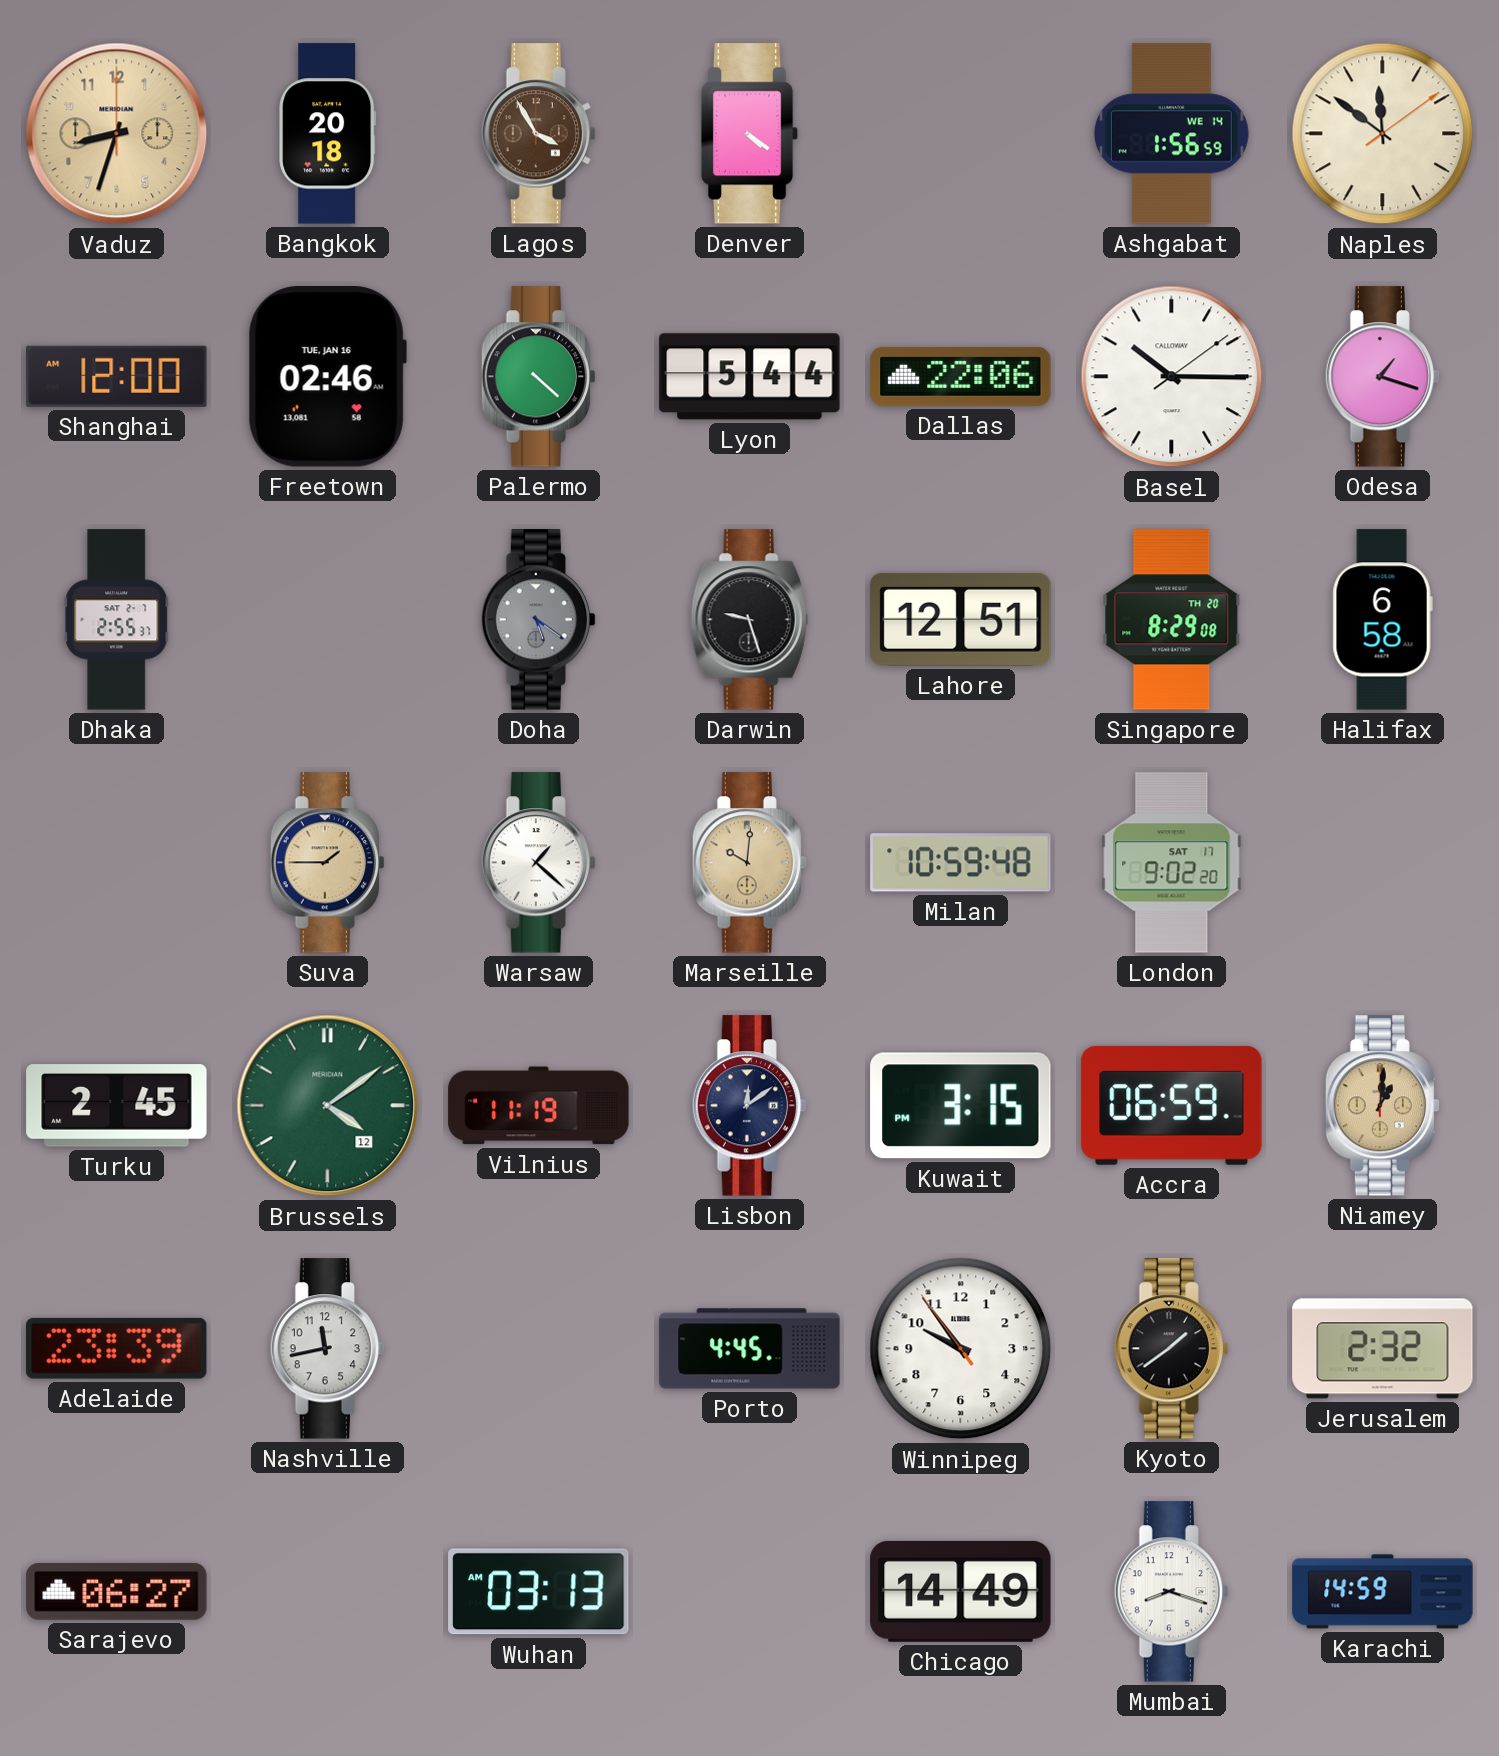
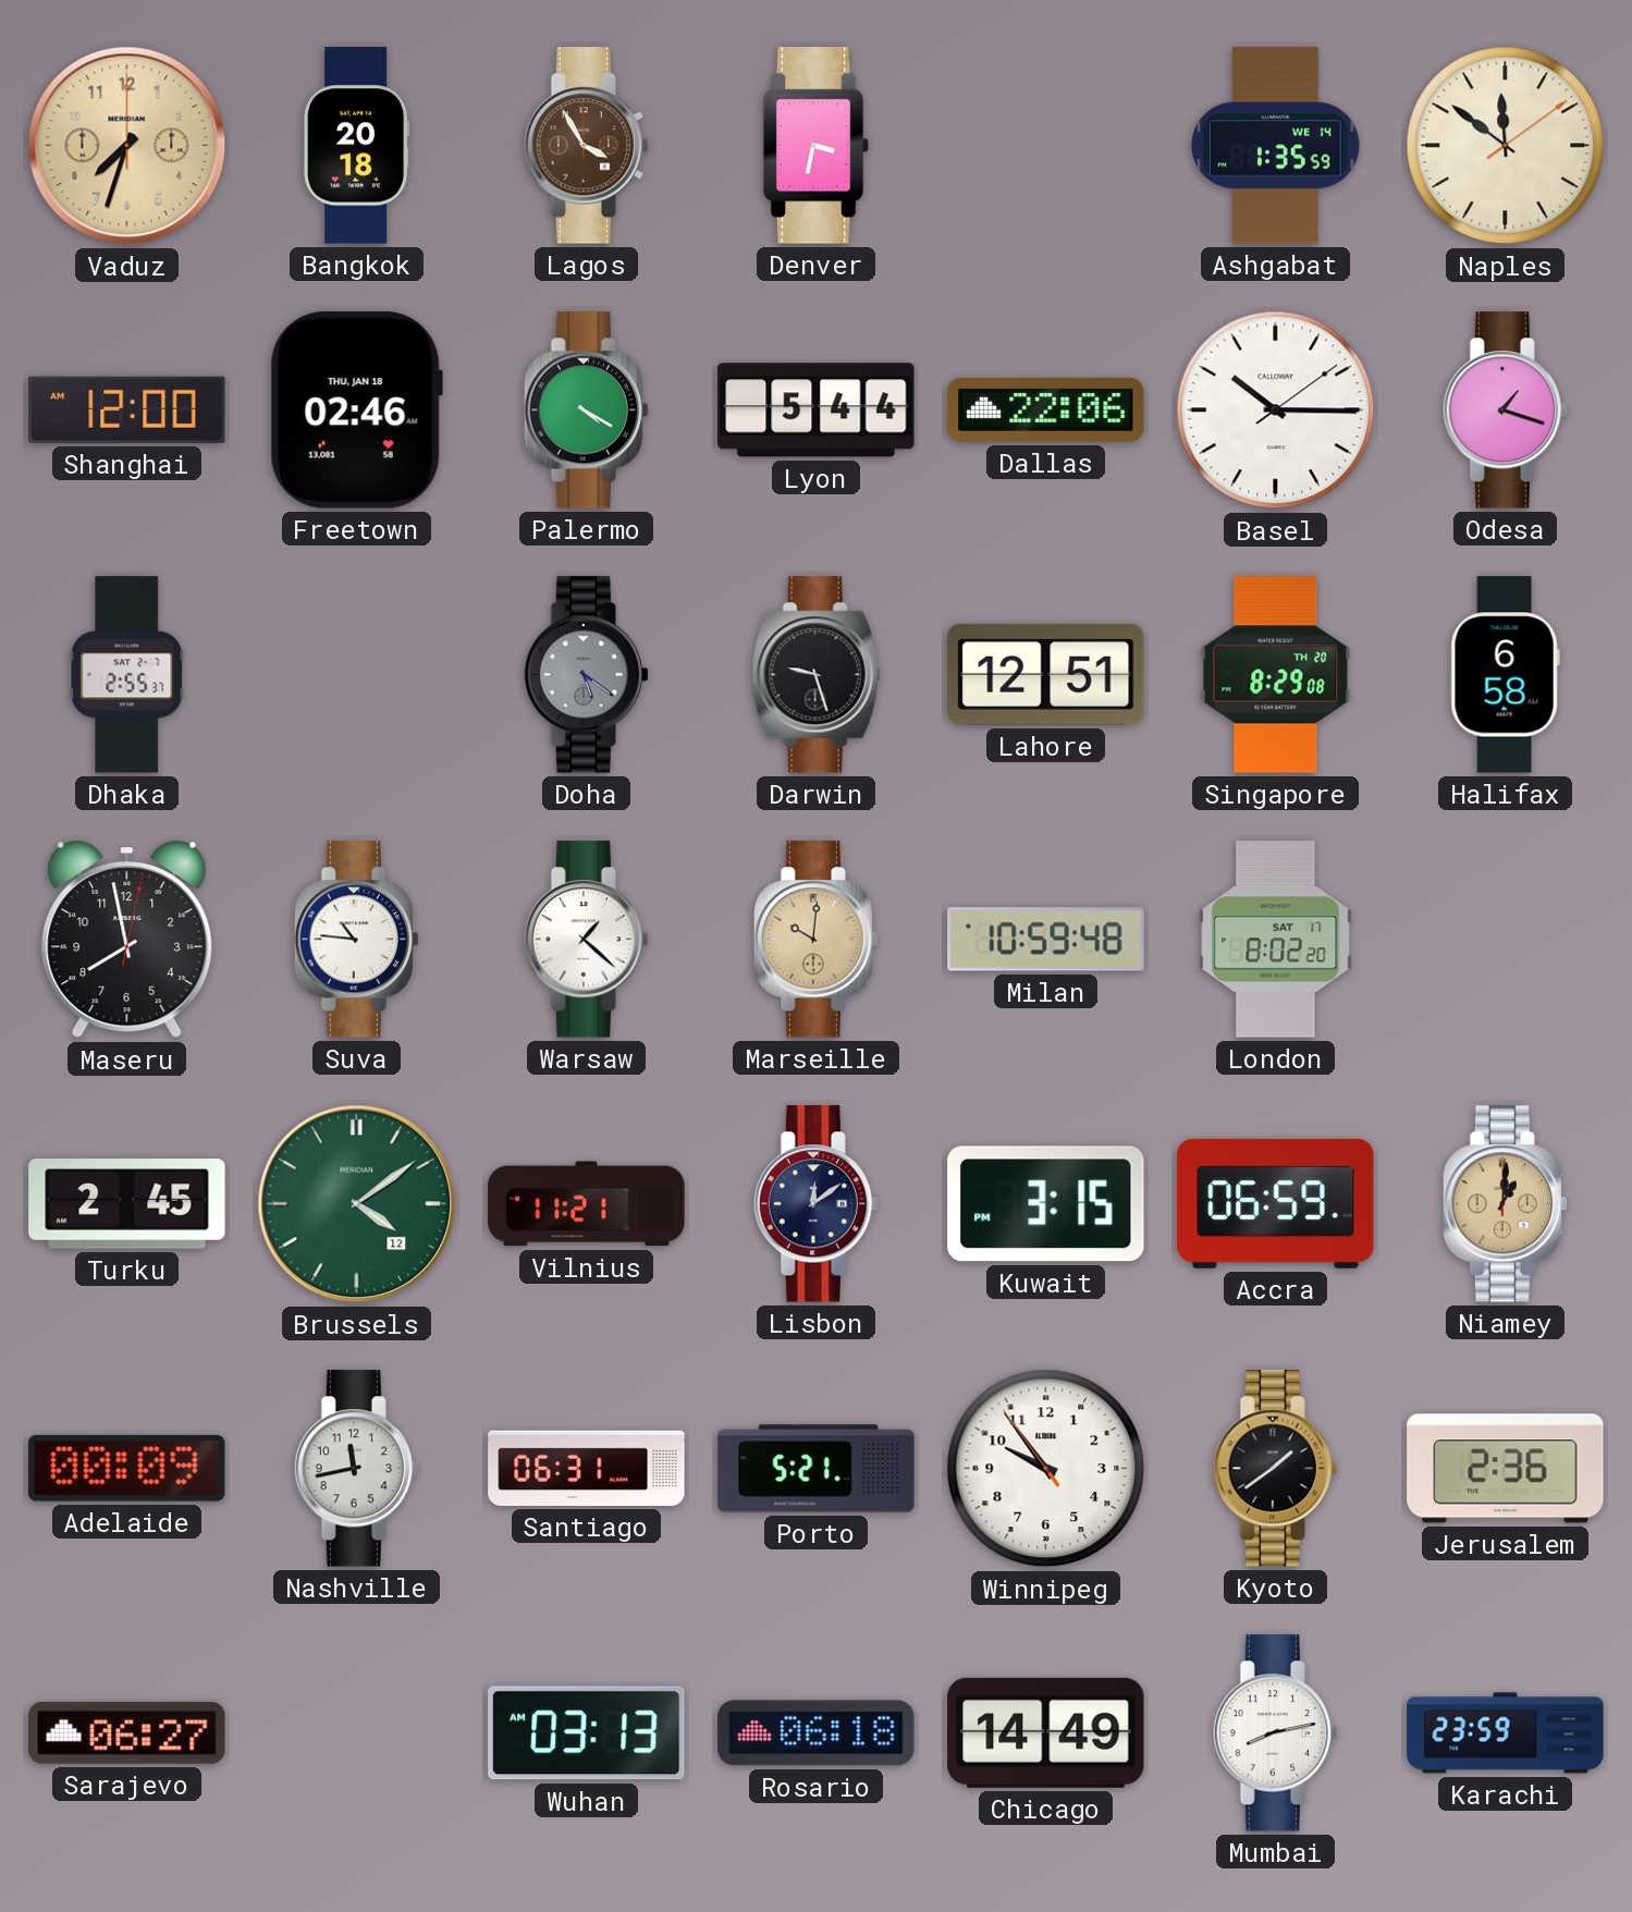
Vaduz: 8:33 -> 7:33 (127, 146)
Denver: 4:21 -> 3:32 (817, 146)
Ashgabat: 1:56 -> 1:35 (1276, 146)
Freetown date: TUE, JAN 16 -> THU, JAN 18 (356, 410)
Palermo: 4:22 -> 4:20 (586, 410)
Maseru: none -> 7:58 (127, 940)
Suva: 1:45 -> 10:46 (356, 940)
Suva dial: champagne -> white (356, 940)
London: 9:02 -> 8:02 (1276, 940)
Vilnius: 11:19 -> 11:21 (587, 1204)
Adelaide: 23:39 -> 00:09 (127, 1468)
Santiago: none -> 06:31 (587, 1468)
Porto: 4:45 -> 5:21 (817, 1469)
Jerusalem: 2:32 -> 2:36 (1506, 1469)
Rosario: none -> 06:18 (817, 1733)
Mumbai: 8:18 -> 8:13 (1275, 1733)
Karachi: 14:59 -> 23:59 (1506, 1733)
